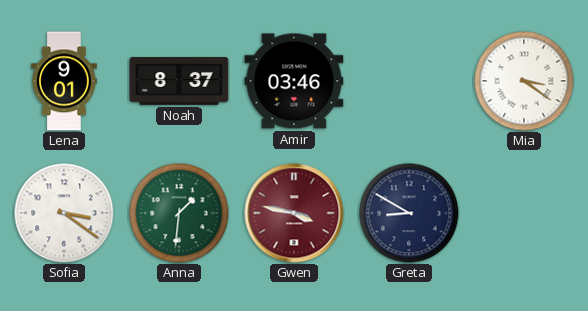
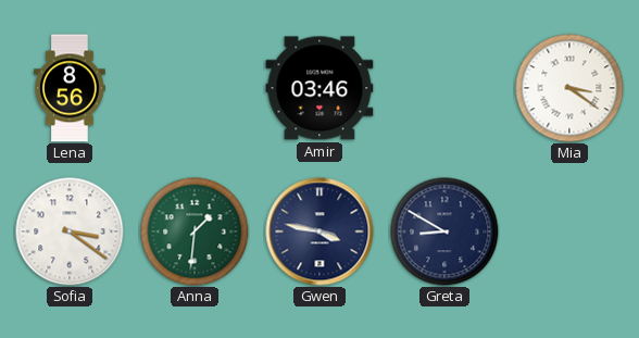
Lena: 9:01 -> 8:56 (70, 88)
Noah: 8:37 -> none (179, 81)
Gwen dial: burgundy -> navy (319, 231)
